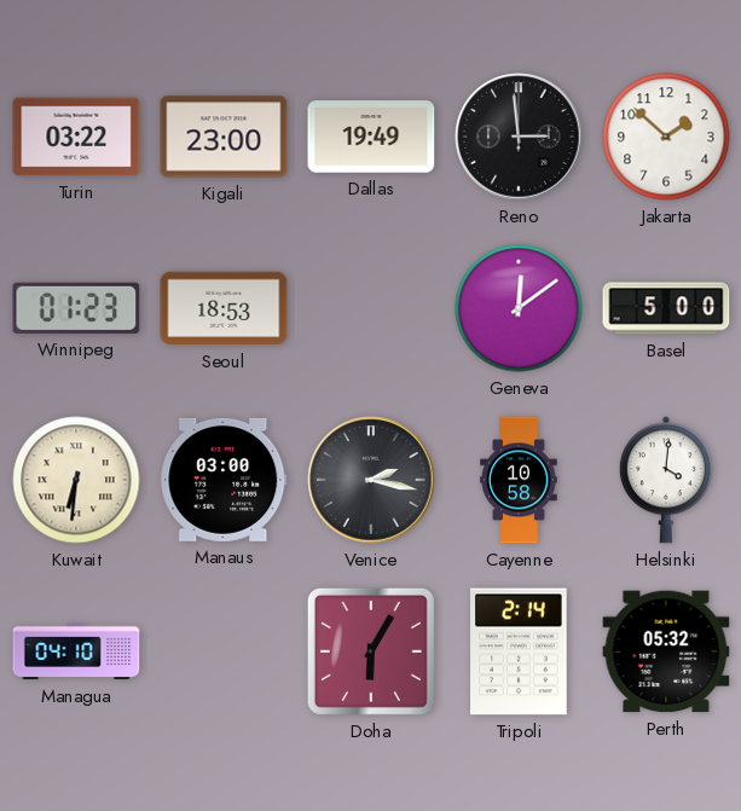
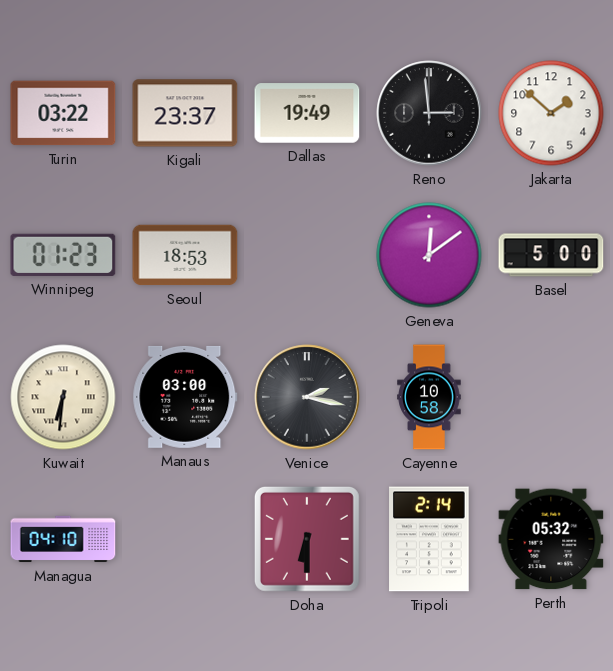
Kigali: 23:00 -> 23:37 (185, 113)
Helsinki: 4:01 -> none (666, 480)
Doha: 6:05 -> 6:30 (307, 539)
